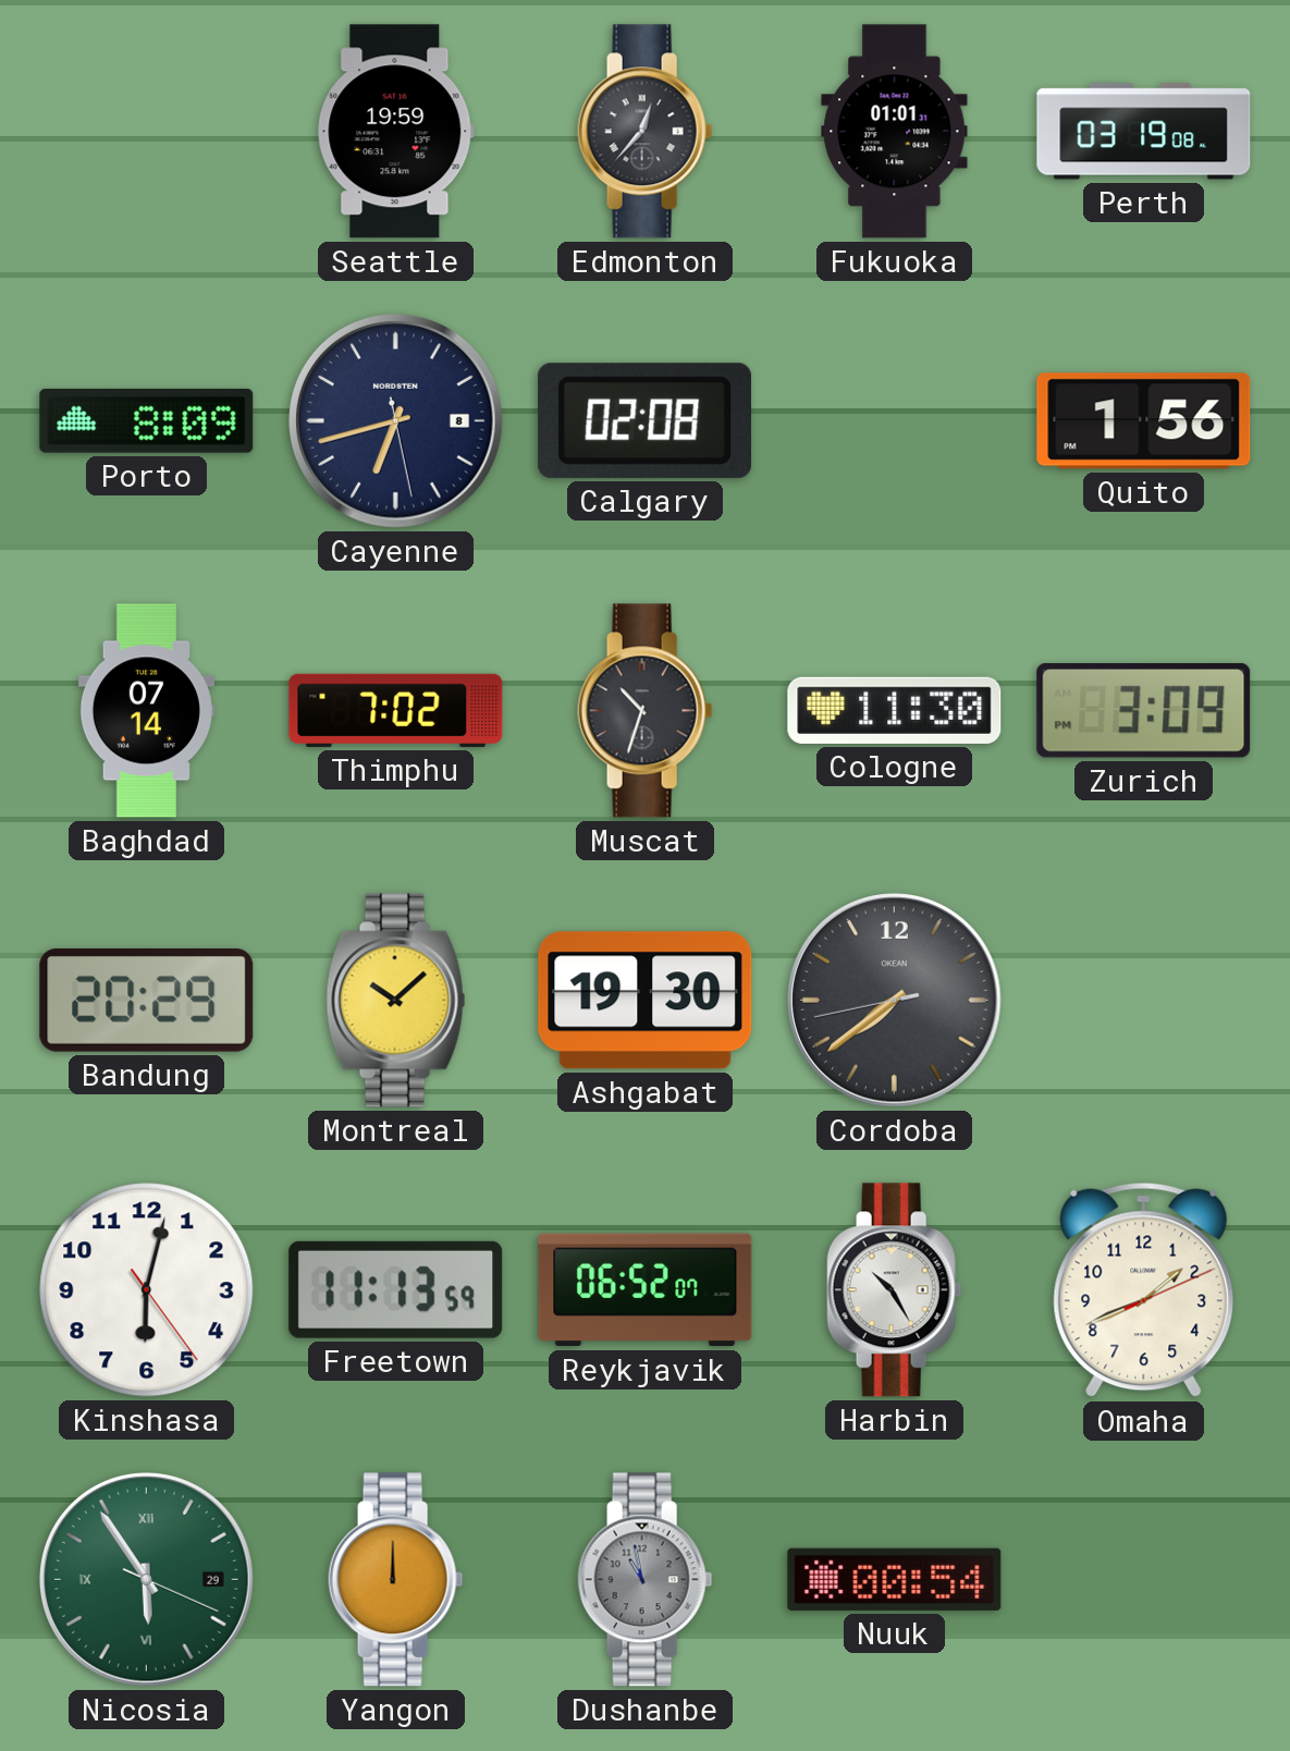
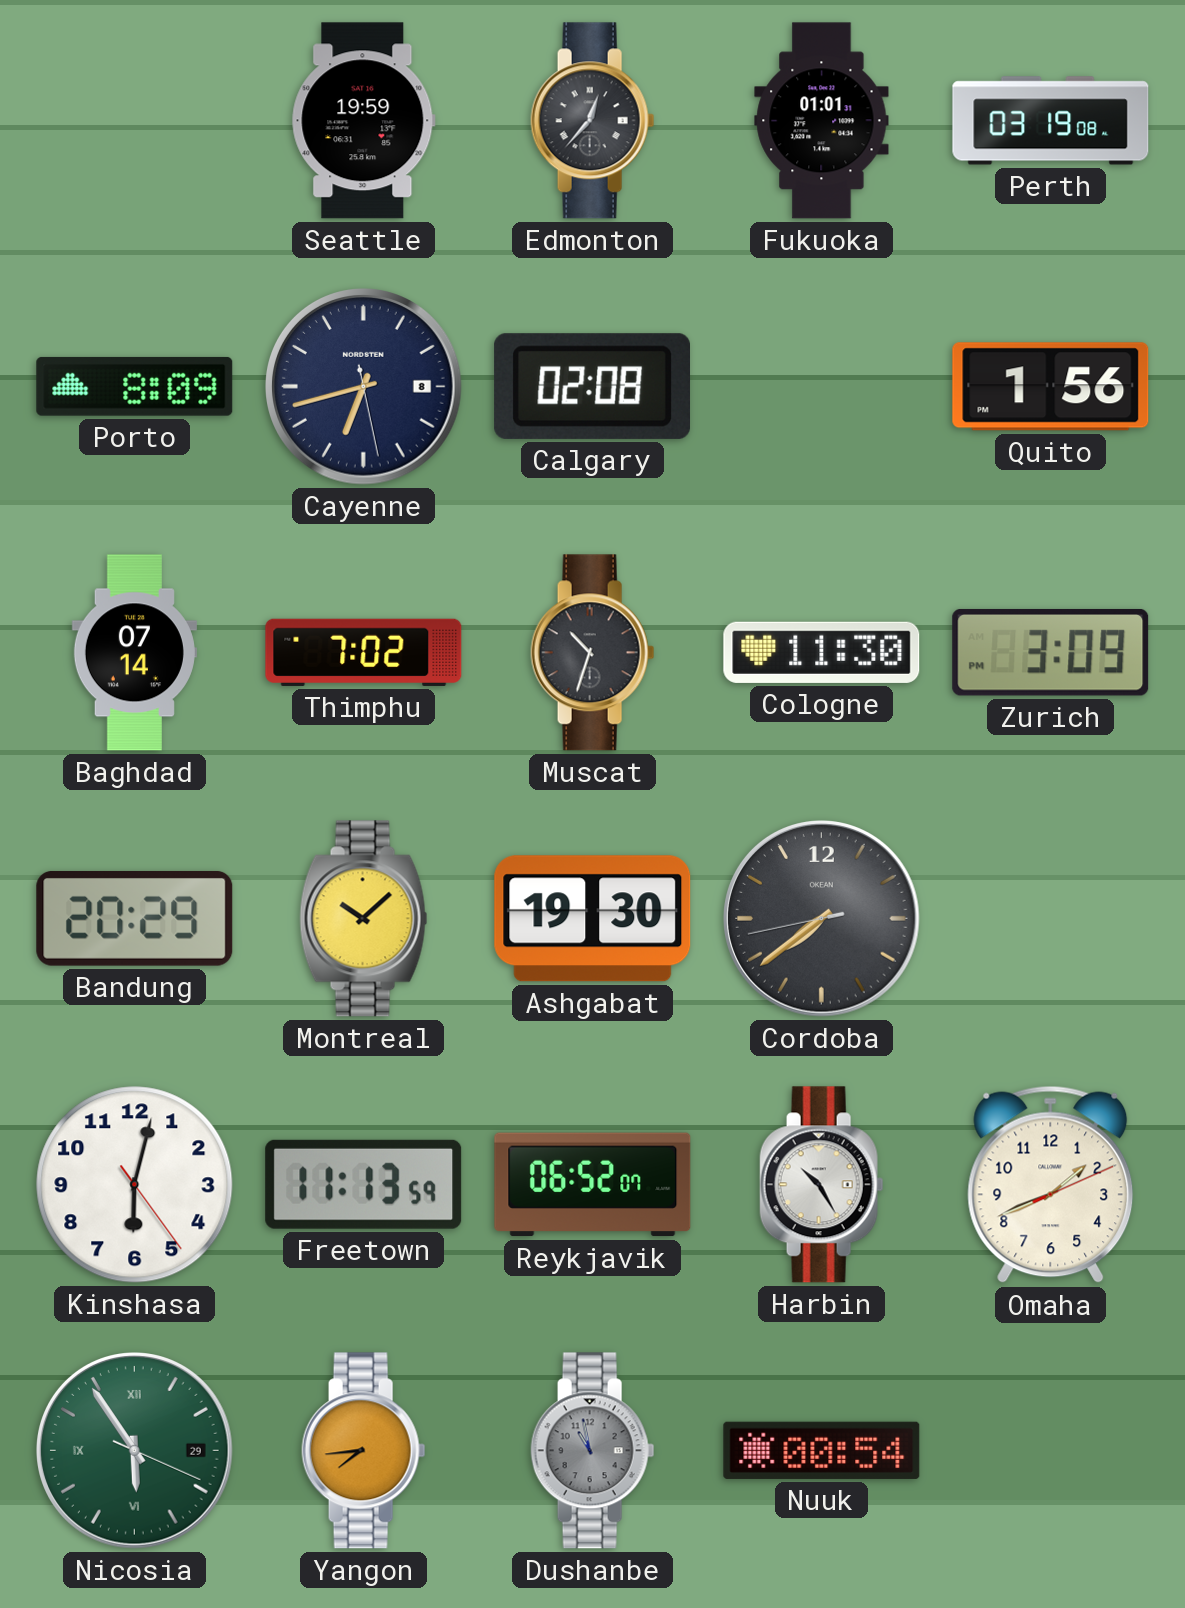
Yangon: 12:00 -> 7:44 (364, 1451)
